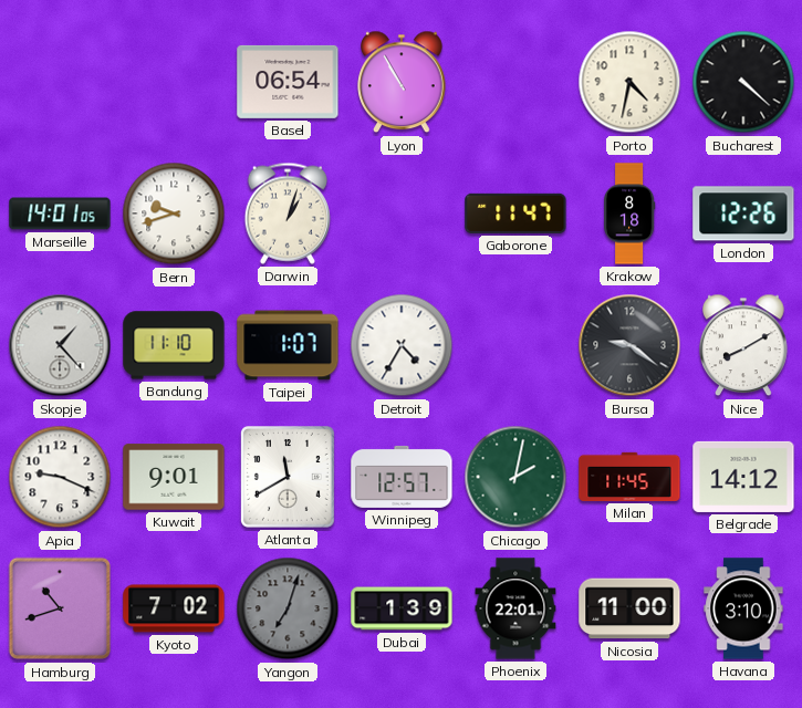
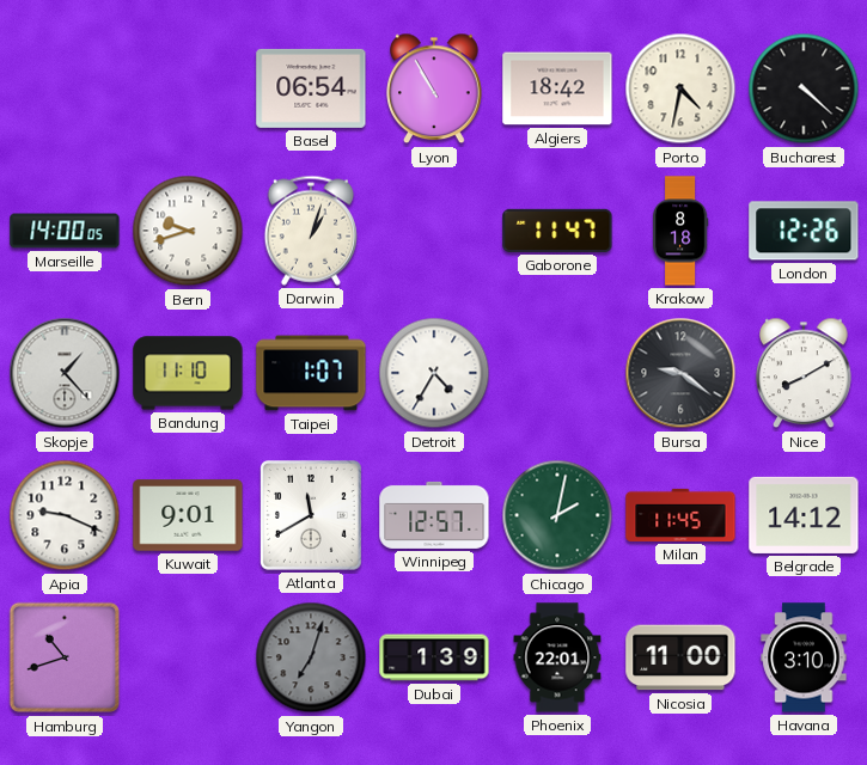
Algiers: none -> 18:42 (557, 88)
Marseille: 14:01 -> 14:00 (65, 231)
Kyoto: 7:02 -> none (174, 608)
